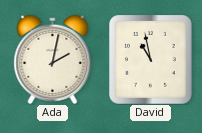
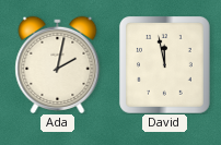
David: 10:58 -> 11:58 (165, 65)
